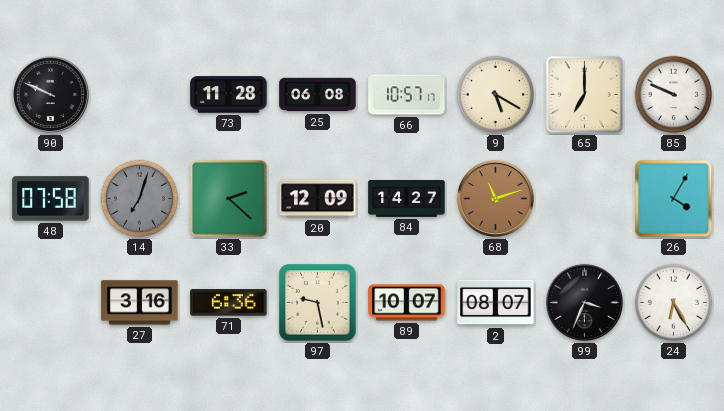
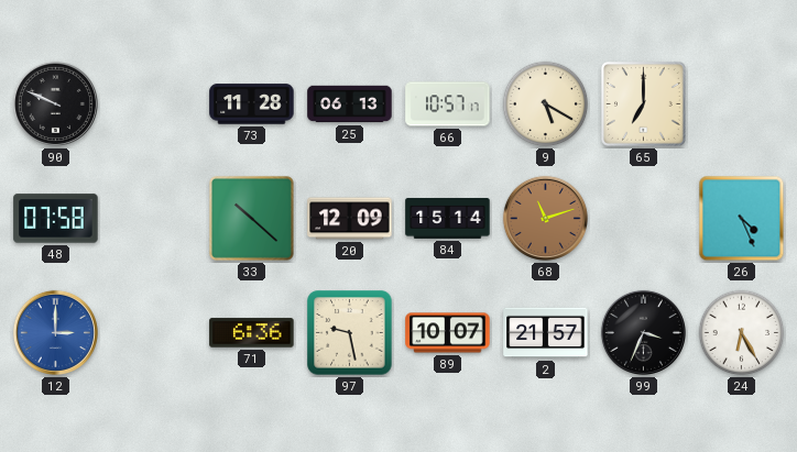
25: 06:08 -> 06:13 (350, 104)
85: 9:49 -> none (674, 95)
14: 7:03 -> none (140, 199)
33: 2:22 -> 10:22 (251, 218)
84: 14:27 -> 15:14 (448, 219)
26: 4:05 -> 4:26 (742, 219)
12: none -> 3:00 (55, 332)
27: 3:16 -> none (140, 303)
2: 08:07 -> 21:57 (546, 333)
